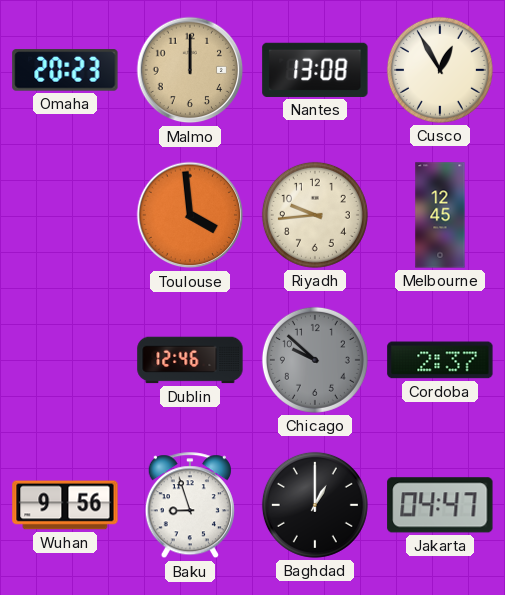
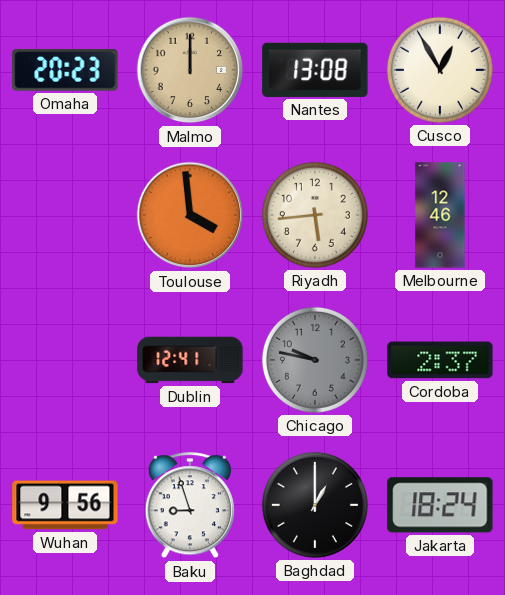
Riyadh: 9:44 -> 5:44 (315, 215)
Melbourne: 12:45 -> 12:46 (440, 215)
Dublin: 12:46 -> 12:41 (190, 360)
Chicago: 9:52 -> 9:47 (315, 360)
Jakarta: 04:47 -> 18:24 (440, 505)
